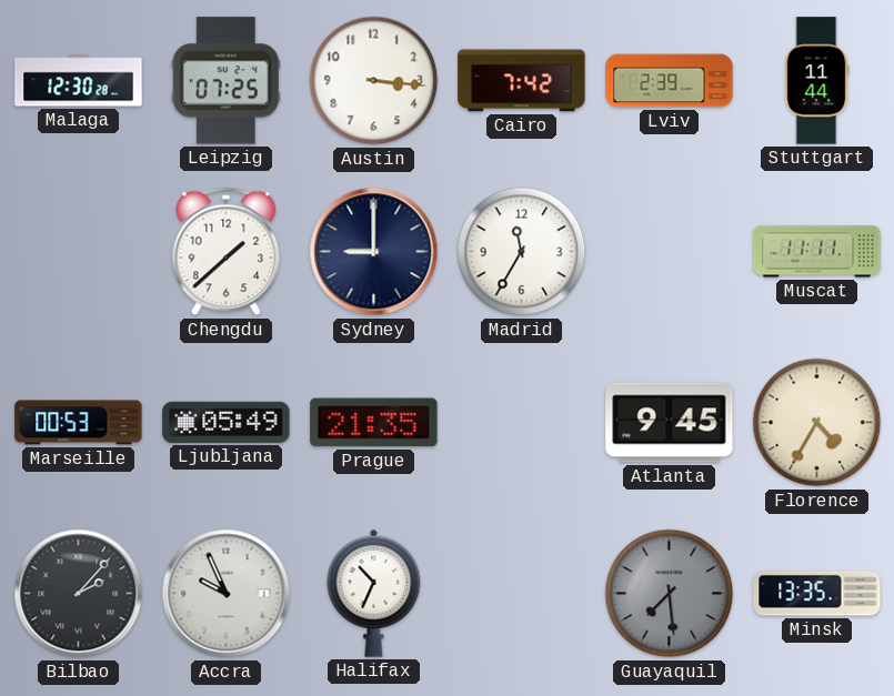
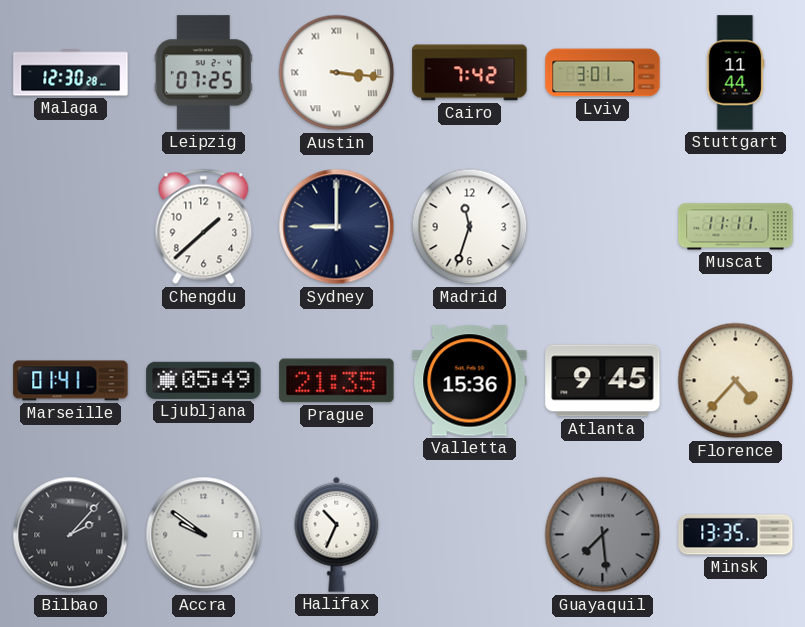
Austin numerals: Arabic -> Roman (337, 73)
Lviv: 2:39 -> 3:01 (603, 73)
Madrid: 11:35 -> 11:33 (470, 227)
Marseille: 00:53 -> 01:41 (71, 381)
Valletta: none -> 15:36 (470, 381)
Florence: 4:35 -> 4:37 (736, 381)
Accra: 9:56 -> 9:51 (204, 535)
